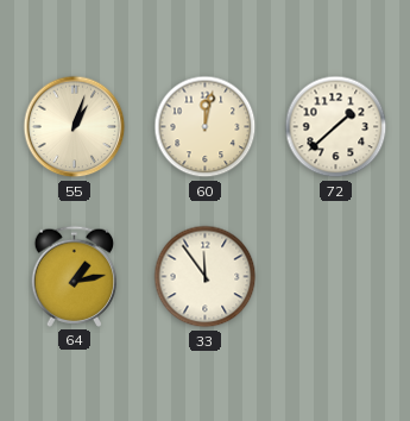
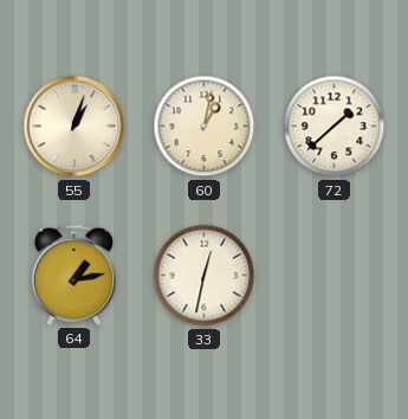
60: 12:02 -> 1:02 (205, 127)
33: 11:54 -> 12:32 (205, 276)
